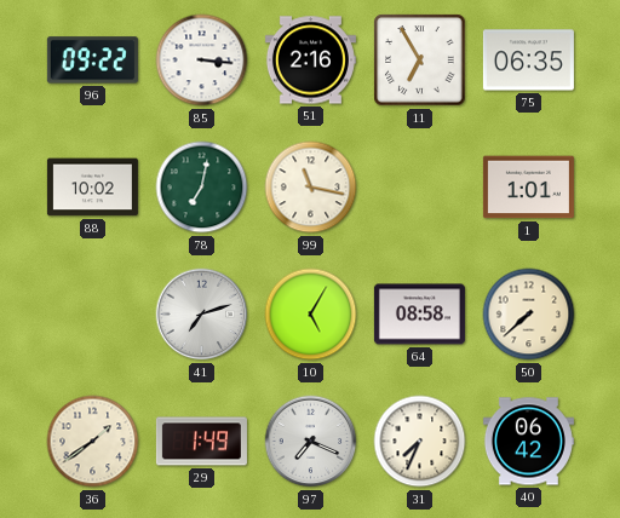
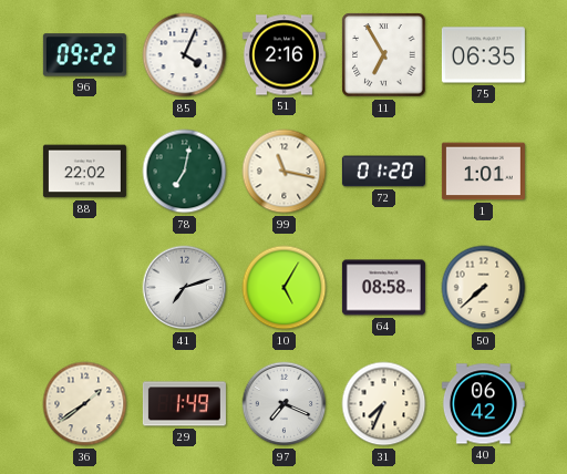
85: 3:16 -> 4:04 (185, 55)
88: 10:02 -> 22:02 (84, 172)
72: none -> 01:20 (383, 172)
